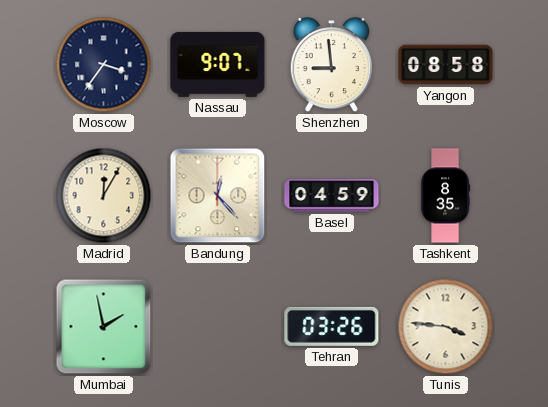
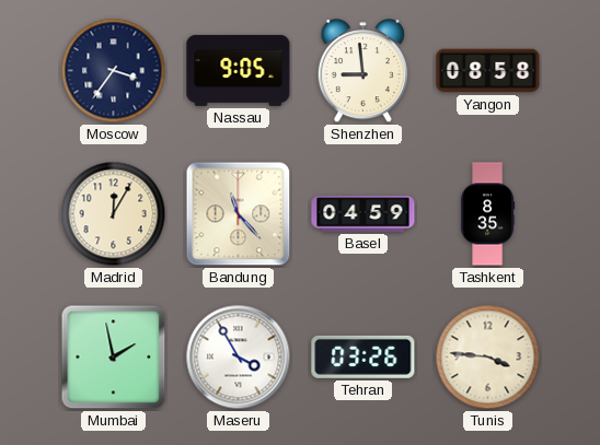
Nassau: 9:07 -> 9:05 (239, 70)
Bandung: 12:23 -> 11:23 (239, 214)
Maseru: none -> 3:55 (239, 358)
